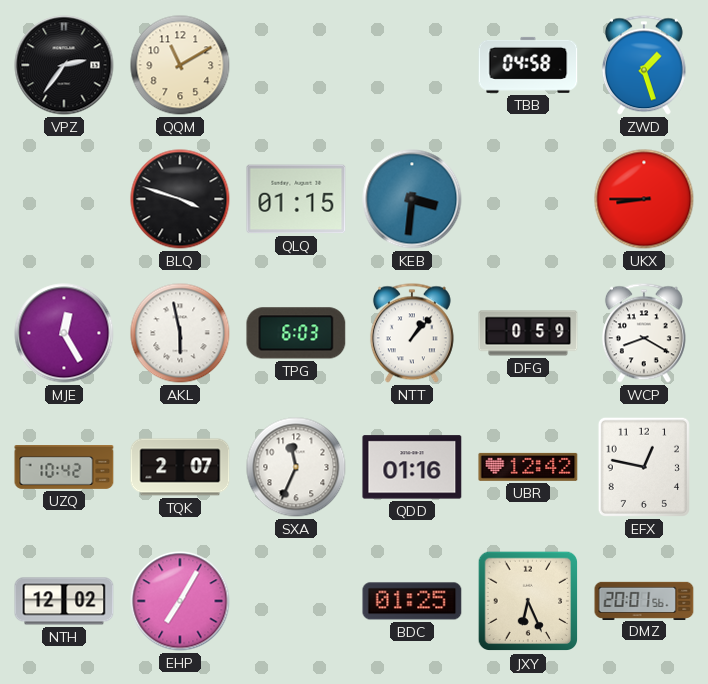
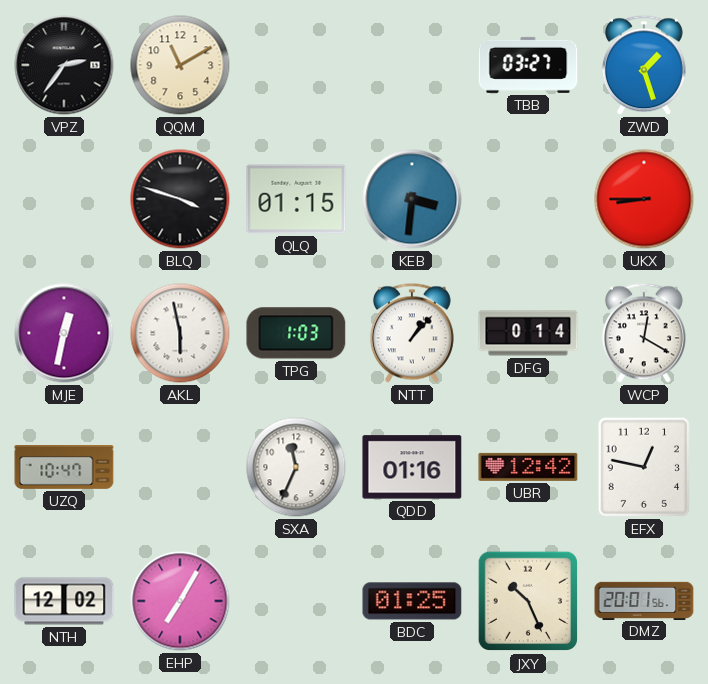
TBB: 04:58 -> 03:27 (528, 65)
MJE: 12:25 -> 12:32 (64, 333)
TPG: 6:03 -> 1:03 (296, 333)
DFG: 0:59 -> 0:14 (528, 333)
WCP: 8:20 -> 12:20 (644, 333)
UZQ: 10:42 -> 10:47 (64, 468)
TQK: 2:07 -> none (180, 467)
JXY: 6:26 -> 10:26 (528, 601)
